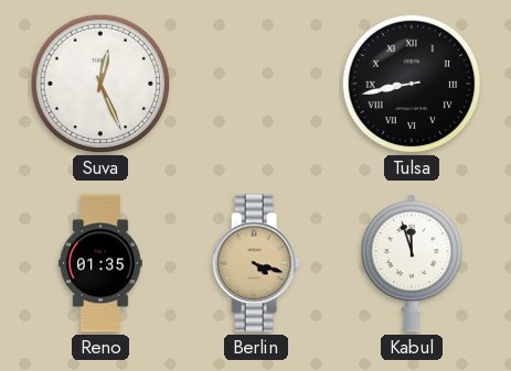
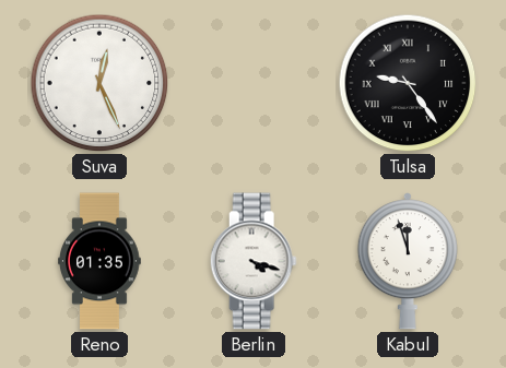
Tulsa: 8:43 -> 9:24 (408, 83)
Berlin dial: champagne -> white (254, 261)
